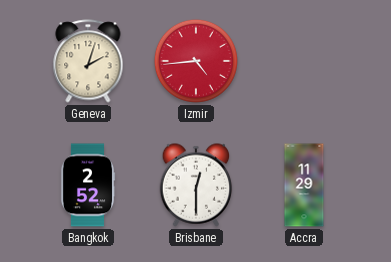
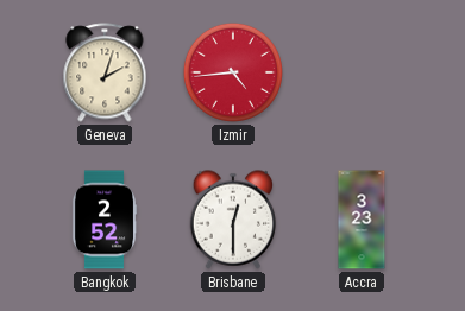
Accra: 11:29 -> 3:23 (362, 220)
